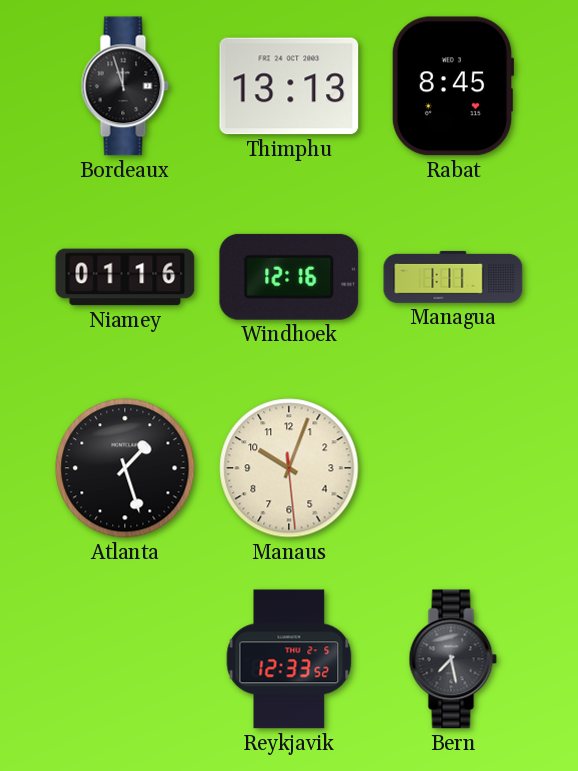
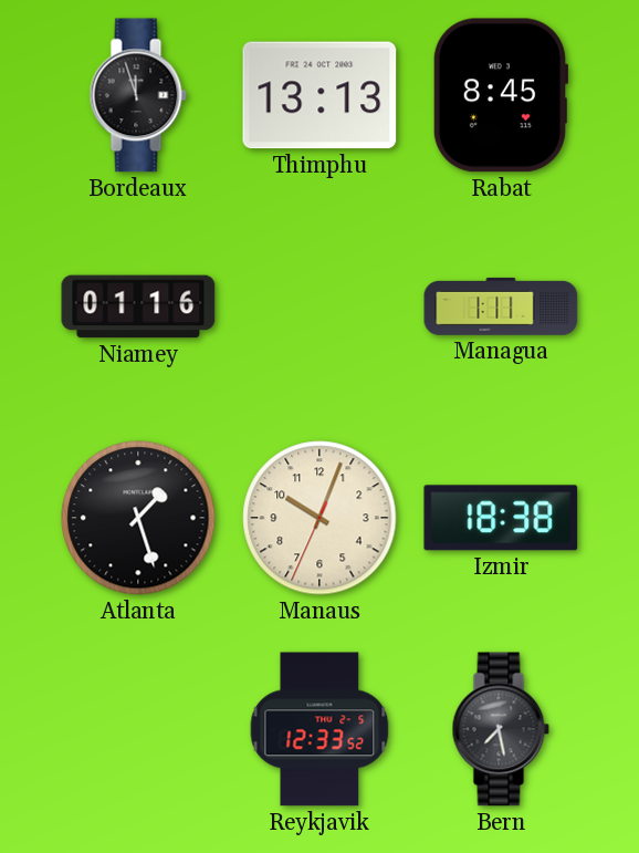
Windhoek: 12:16 -> none (289, 277)
Manaus: 10:03:29 -> 10:03:34 (319, 518)
Izmir: none -> 18:38 (501, 518)
